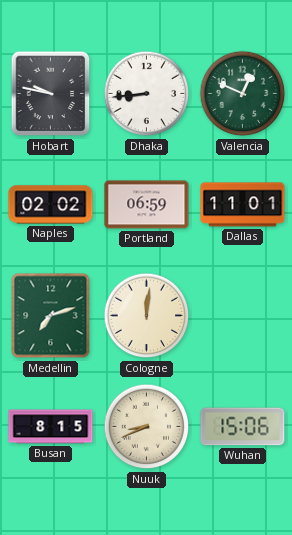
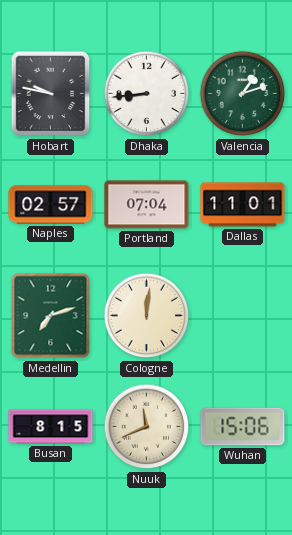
Valencia: 12:49 -> 1:12 (243, 94)
Naples: 02:02 -> 02:57 (51, 205)
Portland: 06:59 -> 07:04 (147, 205)
Nuuk: 8:41 -> 11:41 (147, 427)
